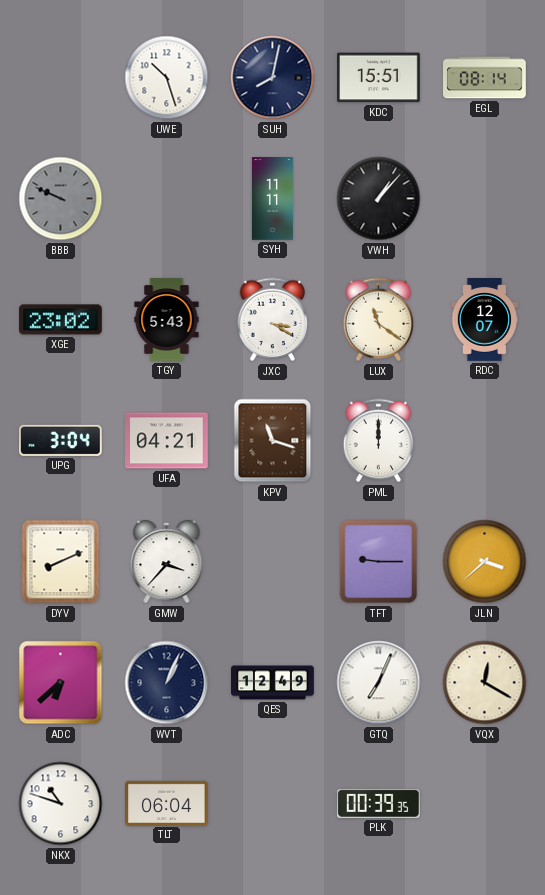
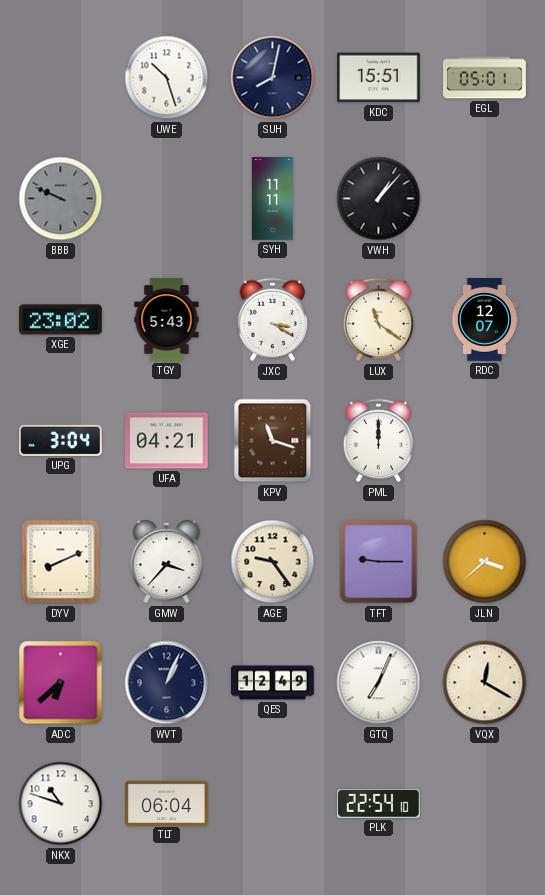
EGL: 08:14 -> 05:01 (485, 78)
AGE: none -> 9:24 (273, 562)
PLK: 00:39 -> 22:54 (379, 803)
